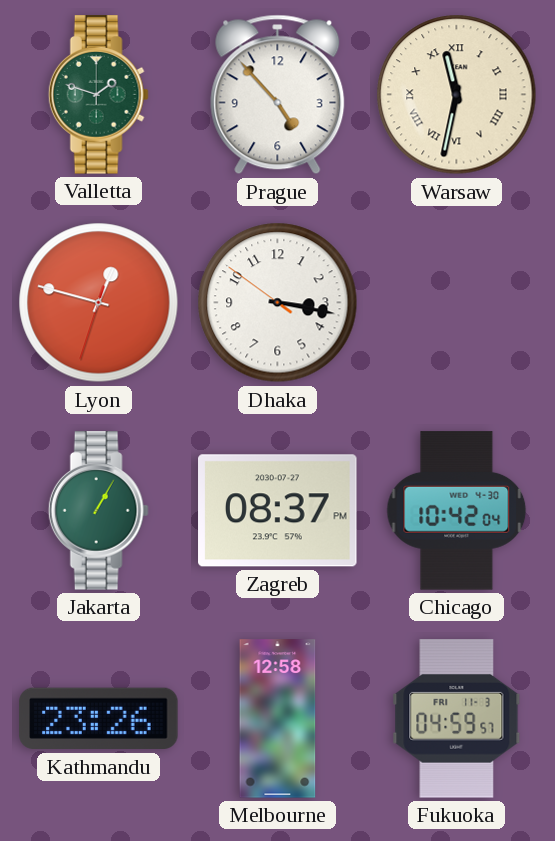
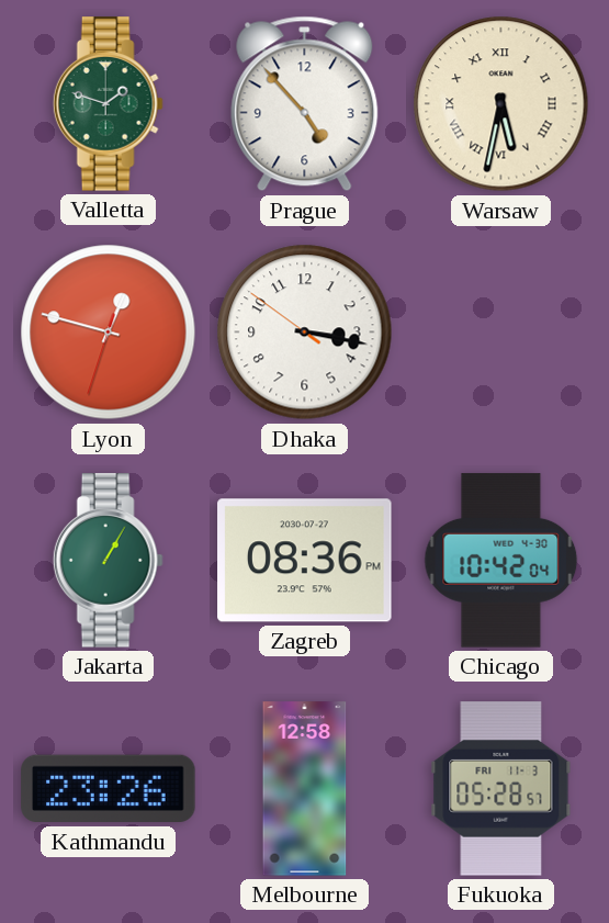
Warsaw: 11:32 -> 5:32 (501, 104)
Zagreb: 08:37 -> 08:36 (305, 561)
Fukuoka: 04:59 -> 05:28 (501, 789)
